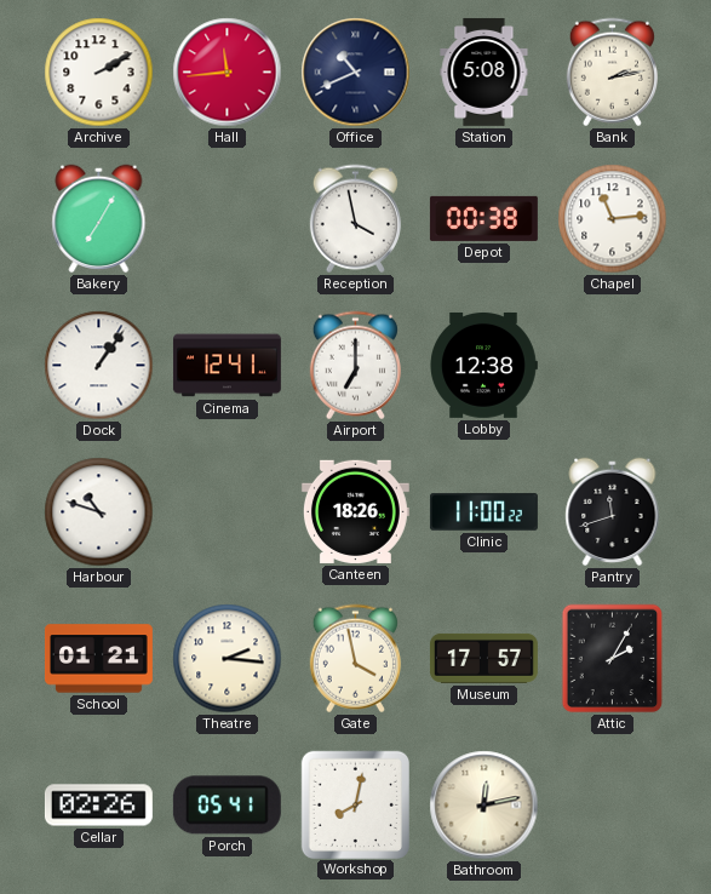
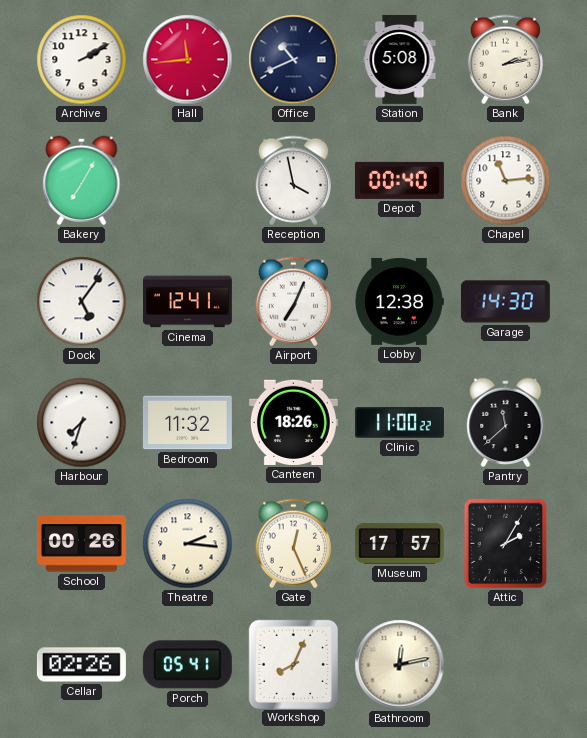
Depot: 00:38 -> 00:40 (399, 180)
Dock: 1:06 -> 5:06 (82, 302)
Airport: 7:00 -> 7:04 (293, 302)
Garage: none -> 14:30 (505, 302)
Harbour: 10:48 -> 7:33 (82, 423)
Bedroom: none -> 11:32 (187, 423)
Pantry: 11:42 -> 11:38 (506, 423)
School: 01:21 -> 00:26 (81, 544)
Gate: 3:58 -> 12:26 (293, 544)
Workshop: 8:02 -> 8:04 (293, 664)
